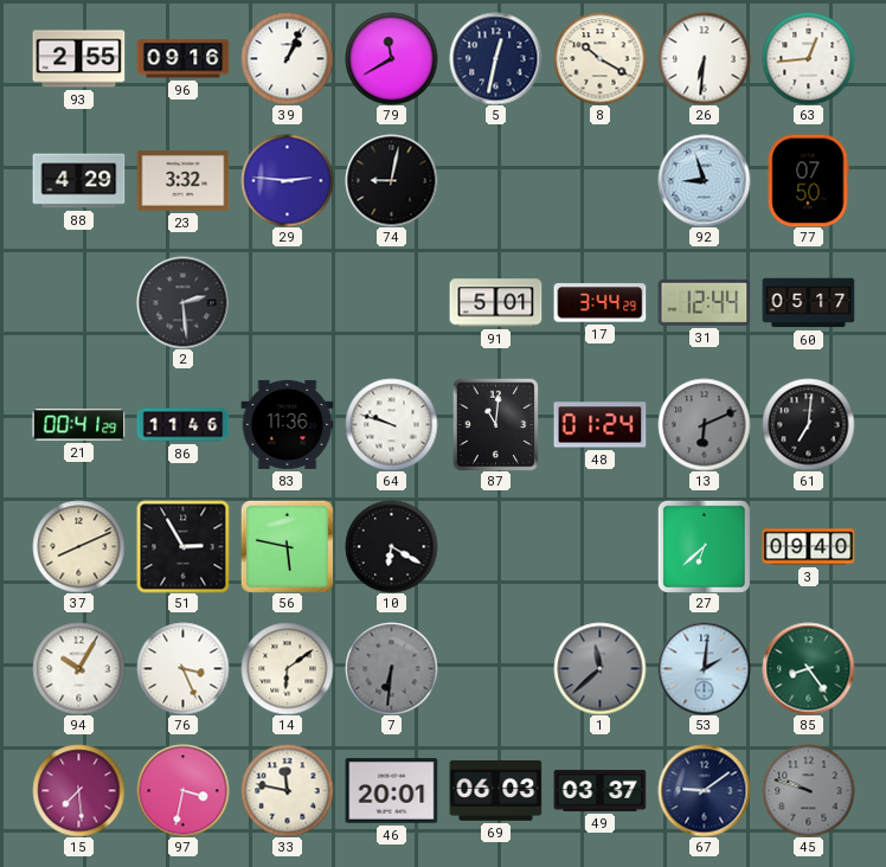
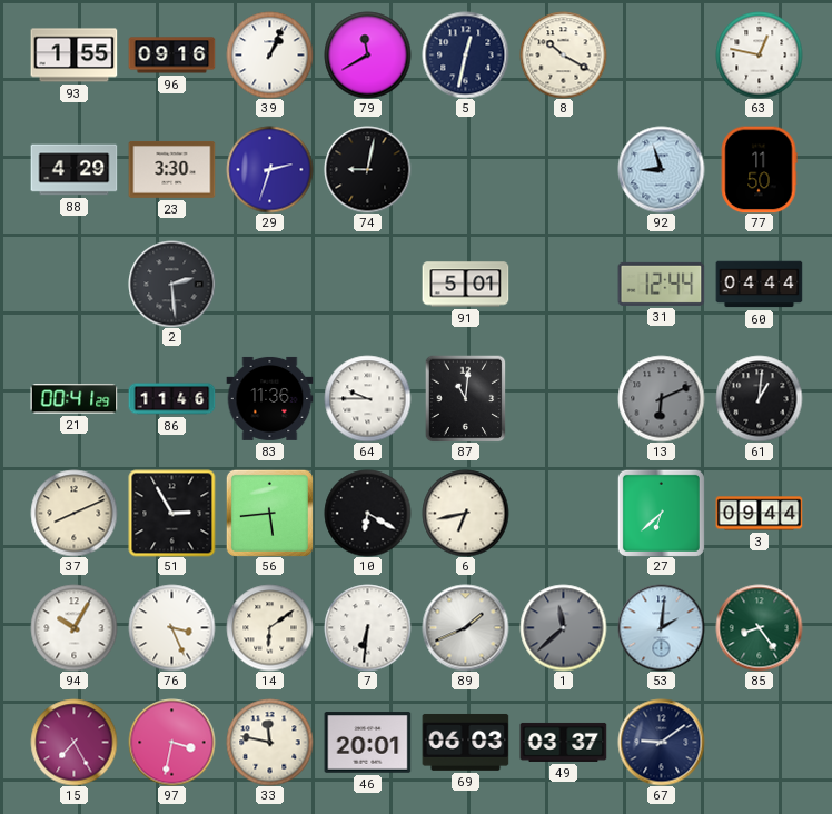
93: 2:55 -> 1:55 (73, 56)
26: 6:31 -> none (704, 58)
63: 12:44 -> 12:47 (759, 54)
23: 3:32 -> 3:30 (171, 169)
29: 2:46 -> 2:33 (269, 169)
77: 07:50 -> 11:50 (759, 169)
17: 3:44 -> none (599, 303)
60: 05:17 -> 04:44 (759, 285)
64: 9:48 -> 9:45 (367, 398)
48: 01:24 -> none (599, 425)
61: 7:01 -> 1:01 (759, 398)
56: 5:47 -> 5:44 (269, 513)
6: none -> 6:43 (465, 513)
3: 09:40 -> 09:44 (759, 514)
7 dial: grey -> white (367, 627)
89: none -> 1:41 (465, 627)
15: 7:29 -> 7:25 (73, 742)
45: 9:48 -> none (808, 790)
